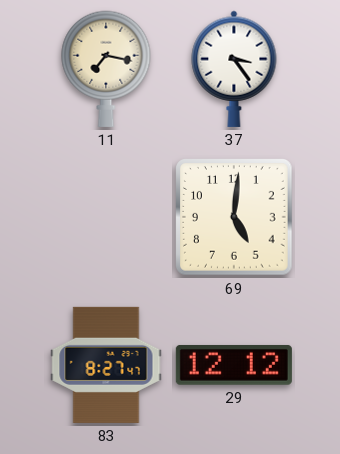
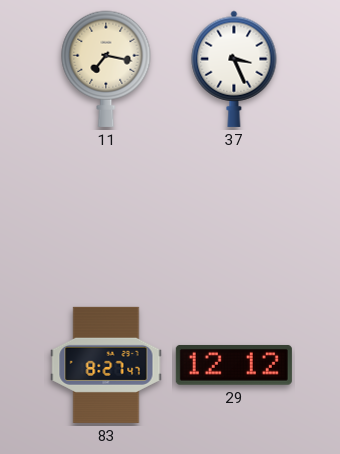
37: 3:24 -> 3:26 (234, 69)
69: 5:01 -> none (235, 218)
